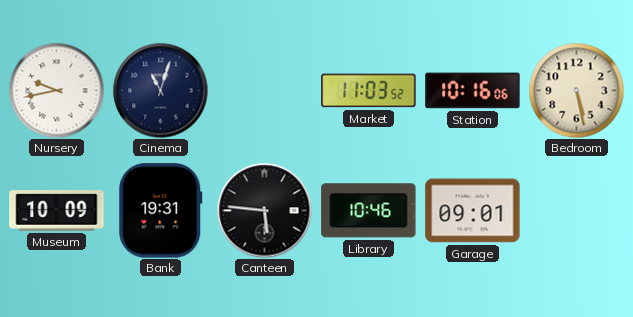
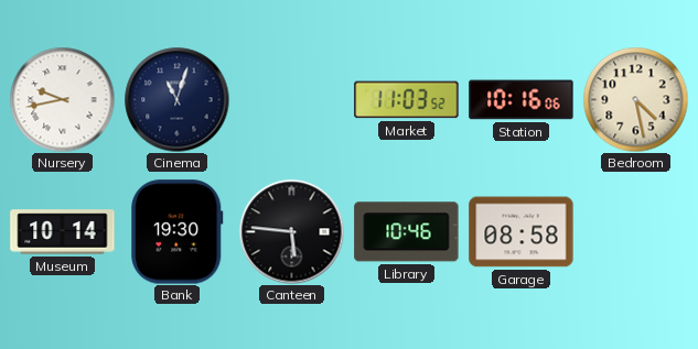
Bedroom: 5:28 -> 4:28 (635, 99)
Museum: 10:09 -> 10:14 (63, 232)
Bank: 19:31 -> 19:30 (178, 232)
Garage: 09:01 -> 08:58 (522, 232)
